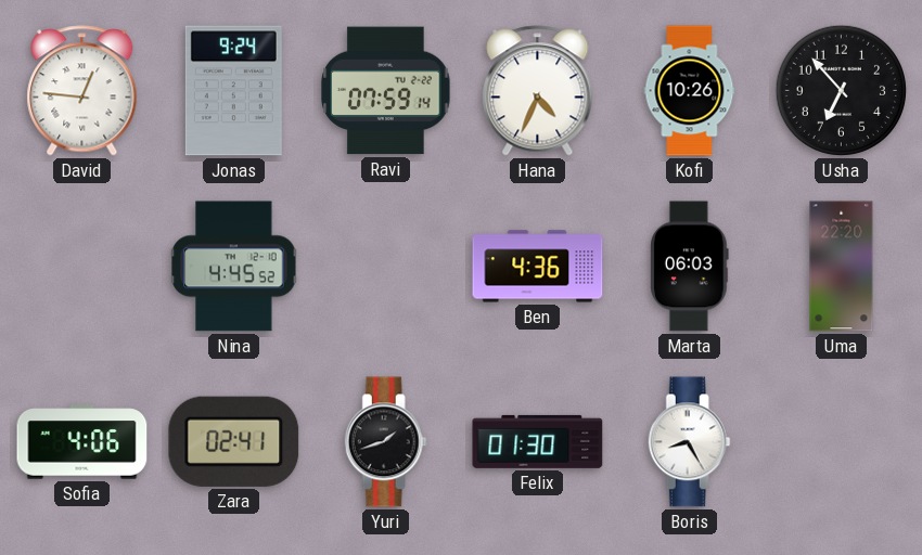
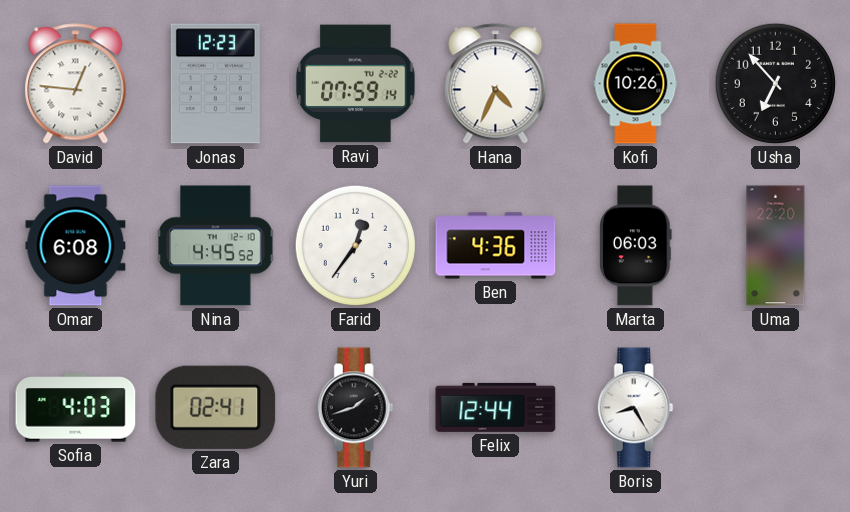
Jonas: 9:24 -> 12:23 (215, 84)
Omar: none -> 6:08 (76, 246)
Farid: none -> 12:36 (355, 245)
Sofia: 4:06 -> 4:03 (76, 408)
Felix: 01:30 -> 12:44 (496, 407)
